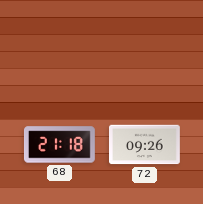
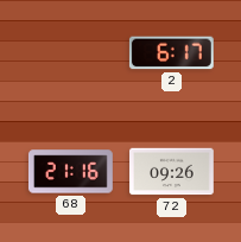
2: none -> 6:17 (171, 53)
68: 21:18 -> 21:16 (70, 172)
